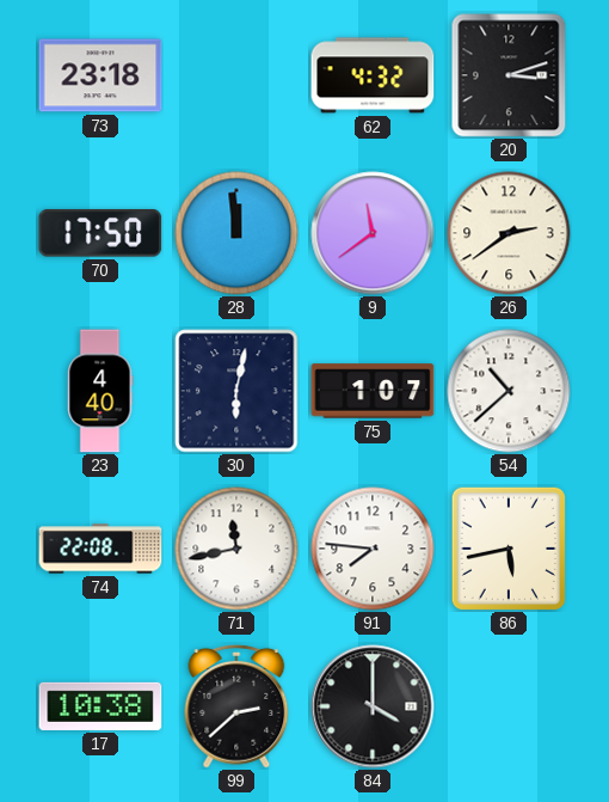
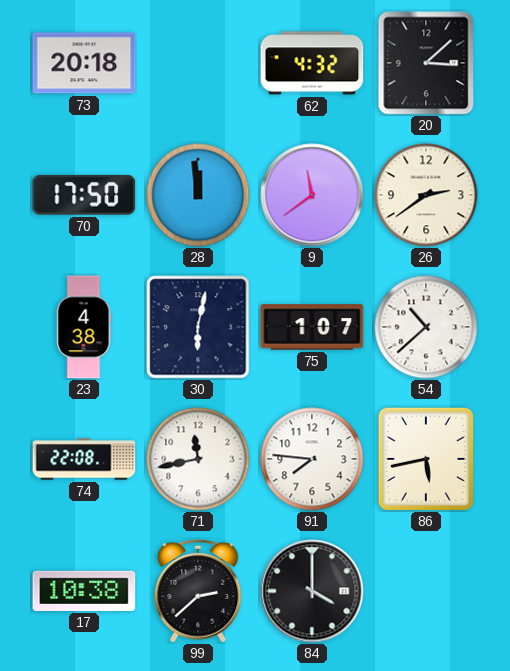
73: 23:18 -> 20:18 (84, 63)
20: 3:12 -> 3:08 (426, 63)
23: 4:40 -> 4:38 (84, 327)
